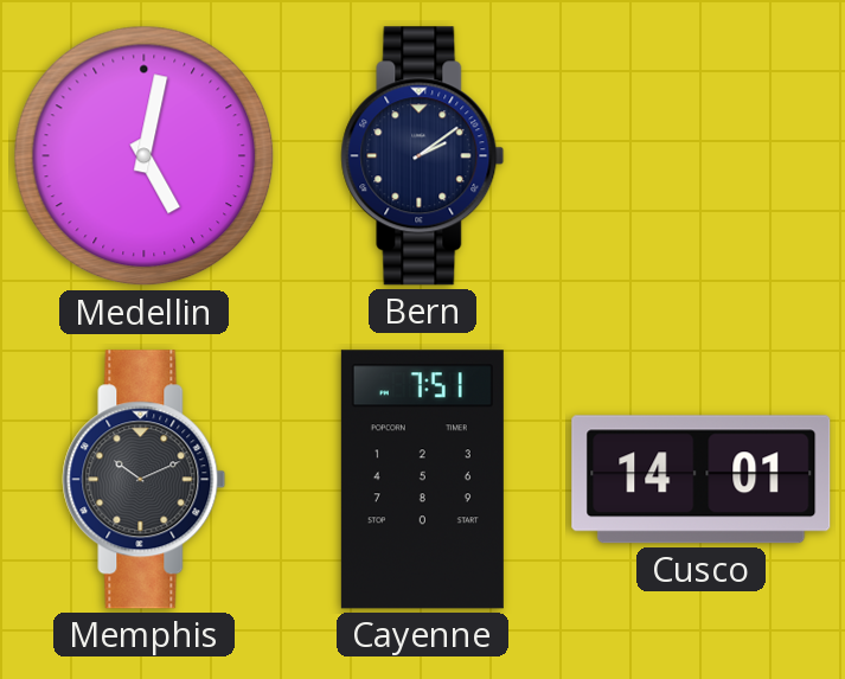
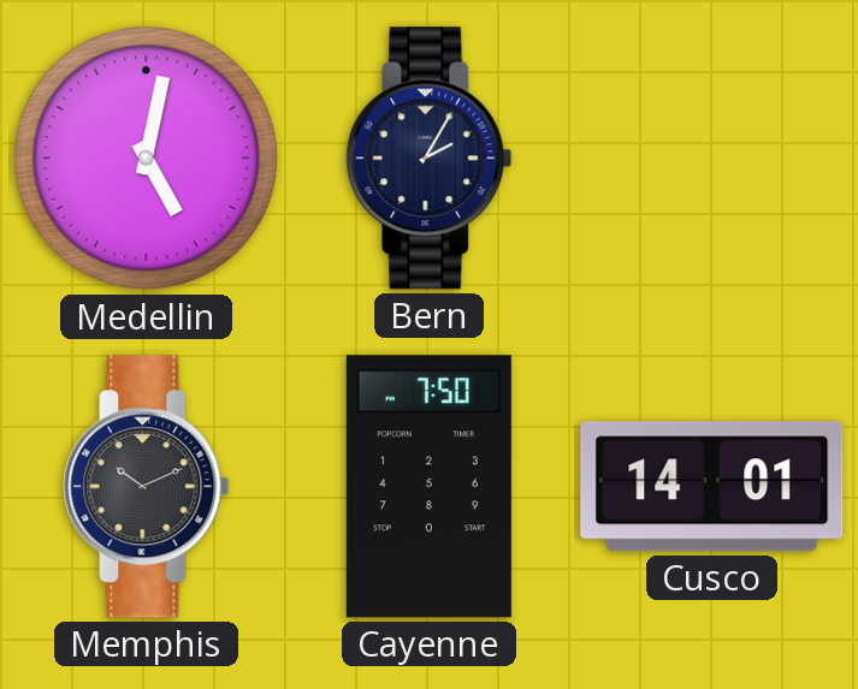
Bern: 2:09 -> 2:05 (430, 159)
Cayenne: 7:51 -> 7:50 (428, 487)
